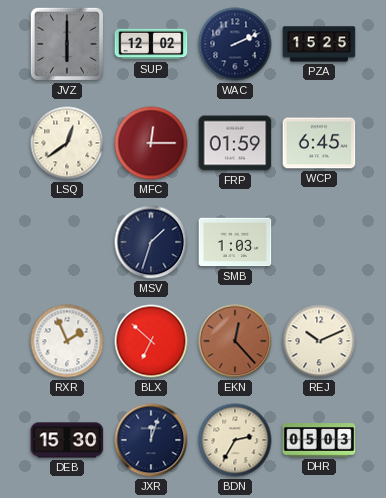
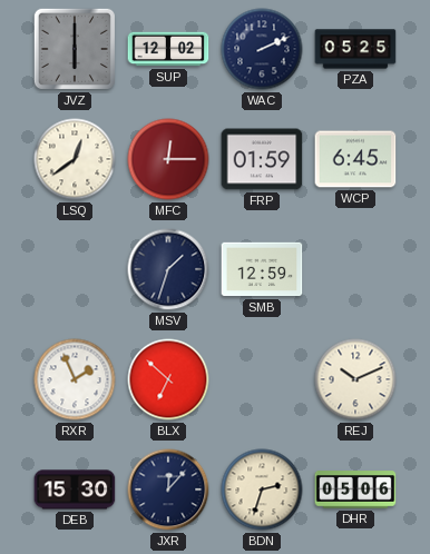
PZA: 15:25 -> 05:25 (355, 49)
SMB: 1:03 -> 12:59 (262, 269)
EKN: 12:23 -> none (235, 341)
JXR: 12:03 -> 12:07 (168, 489)
BDN: 2:35 -> 2:33 (262, 489)
DHR: 05:03 -> 05:06 (355, 489)
